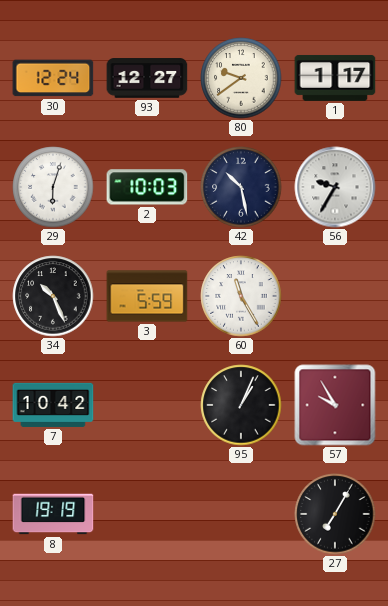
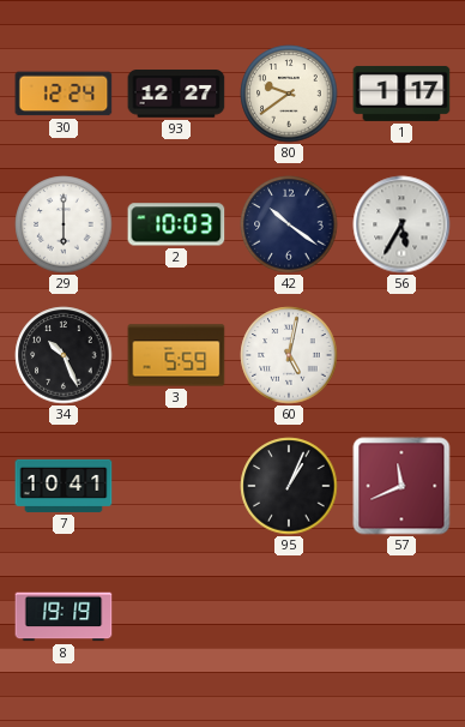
29: 6:03 -> 6:00 (64, 224)
42: 10:28 -> 10:21 (289, 224)
56: 9:35 -> 5:35 (401, 224)
60: 11:25 -> 5:02 (289, 355)
7: 10:42 -> 10:41 (64, 486)
57: 9:55 -> 11:41 (401, 486)
27: 7:05 -> none (335, 514)
